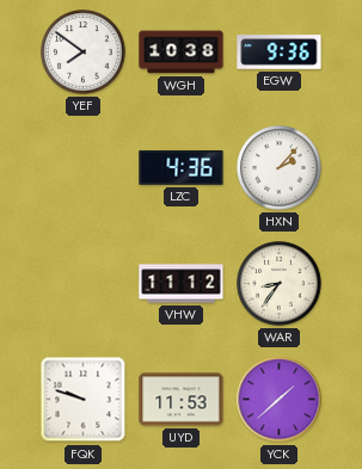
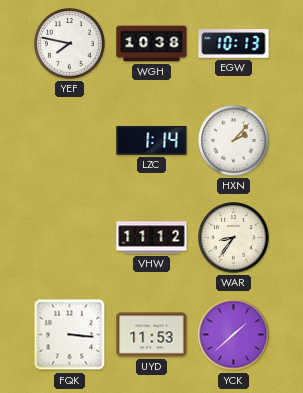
YEF: 7:51 -> 7:47 (70, 44)
EGW: 9:36 -> 10:13 (234, 44)
LZC: 4:36 -> 1:14 (152, 140)
FQK: 9:48 -> 3:16 (70, 335)
